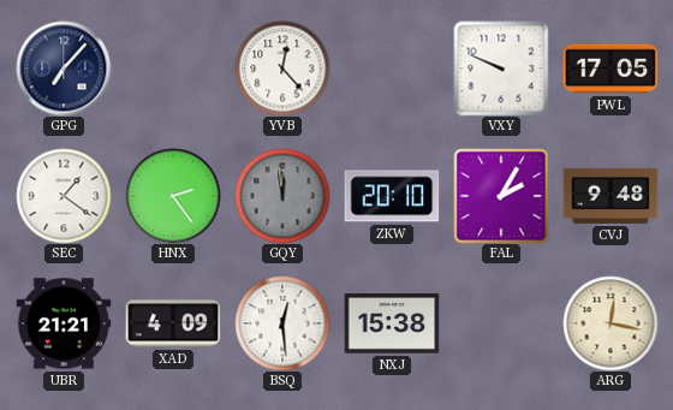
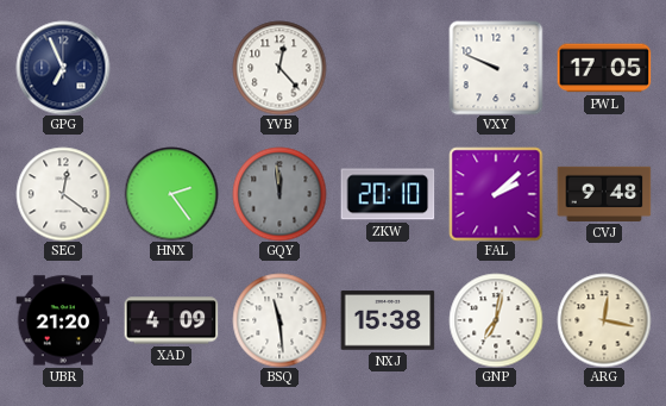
GPG: 7:07 -> 6:56 (63, 68)
SEC: 1:21 -> 12:21 (63, 194)
FAL: 2:05 -> 2:08 (496, 194)
UBR: 21:21 -> 21:20 (63, 320)
BSQ: 12:29 -> 11:29 (279, 320)
GNP: none -> 7:02 (496, 320)
